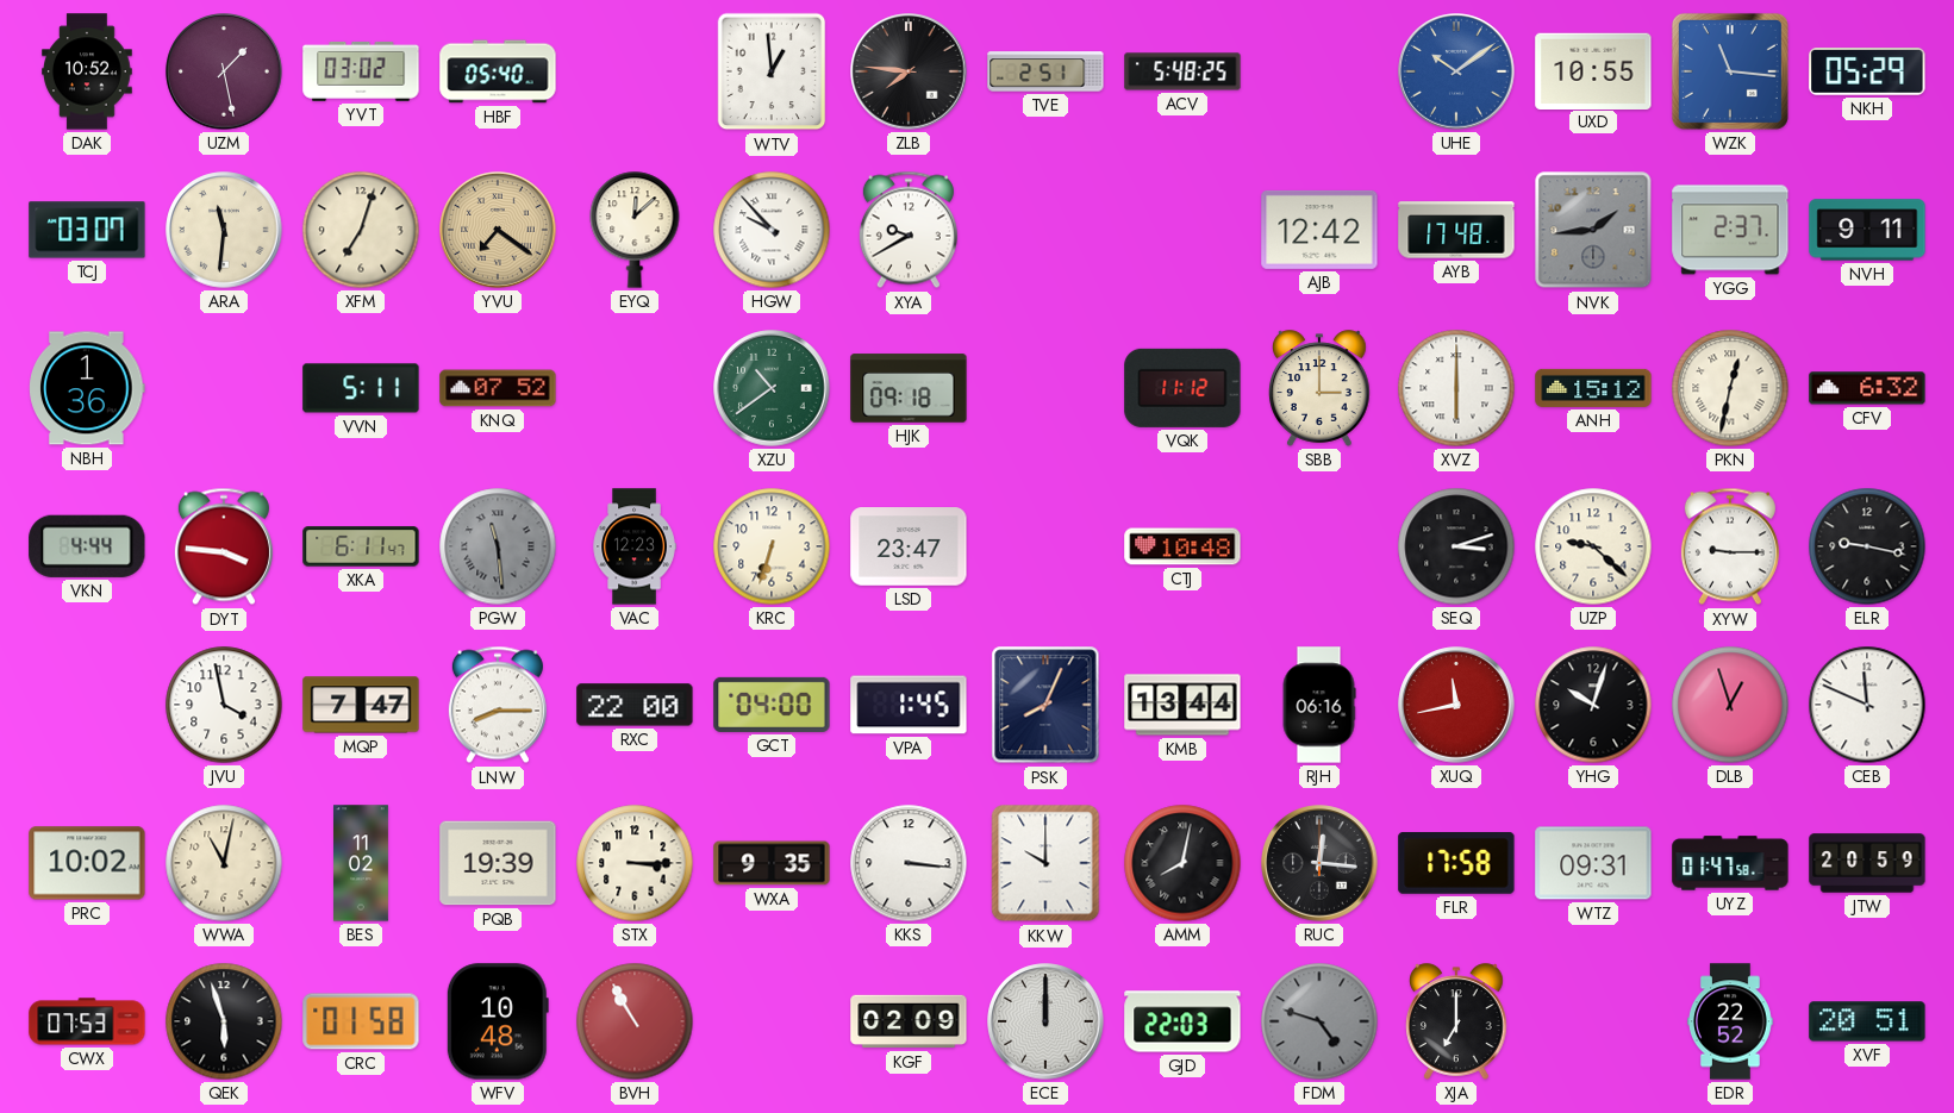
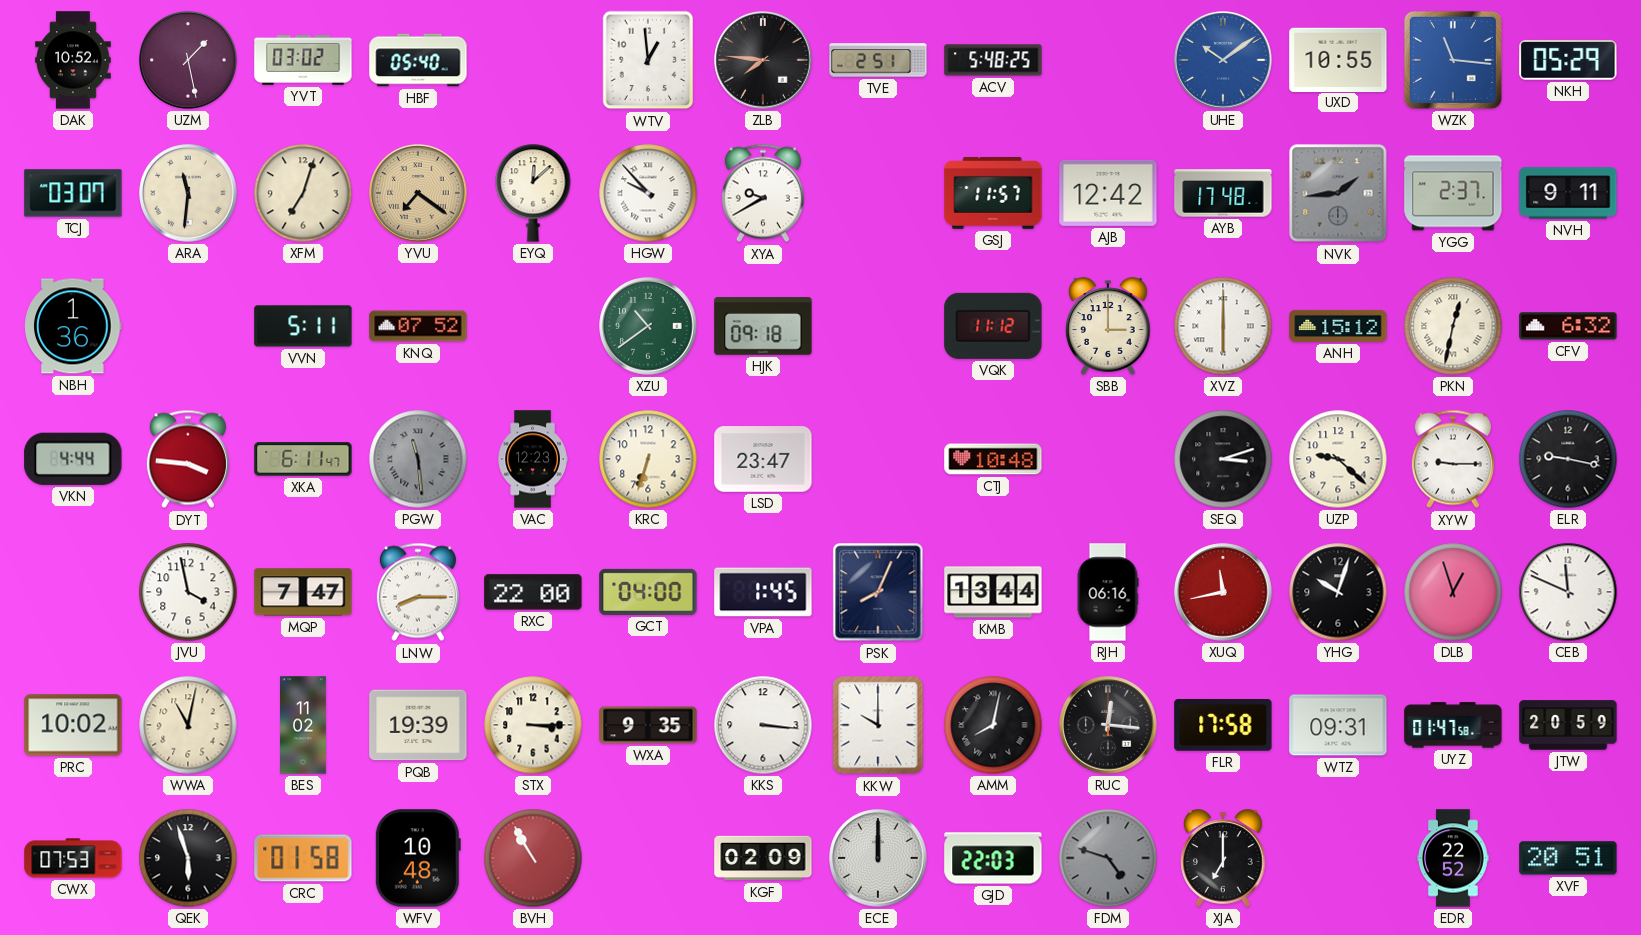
GSJ: none -> 11:57 (993, 193)
